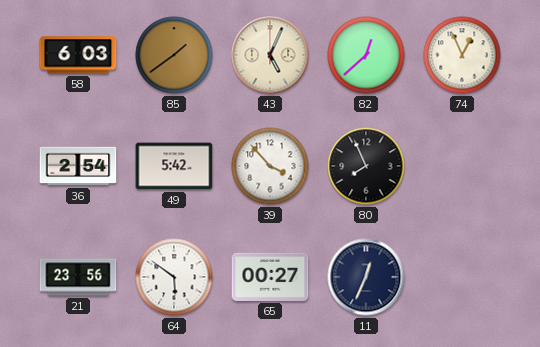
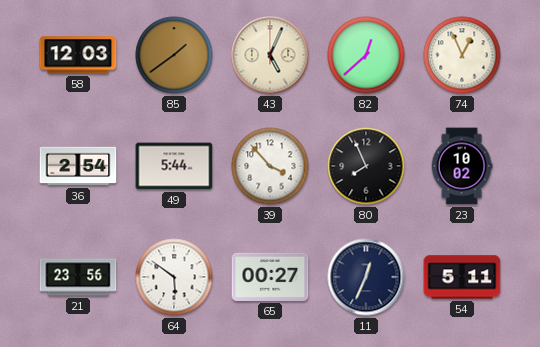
58: 6:03 -> 12:03 (78, 55)
49: 5:42 -> 5:44 (174, 166)
23: none -> 10:02 (462, 166)
54: none -> 5:11 (462, 277)
